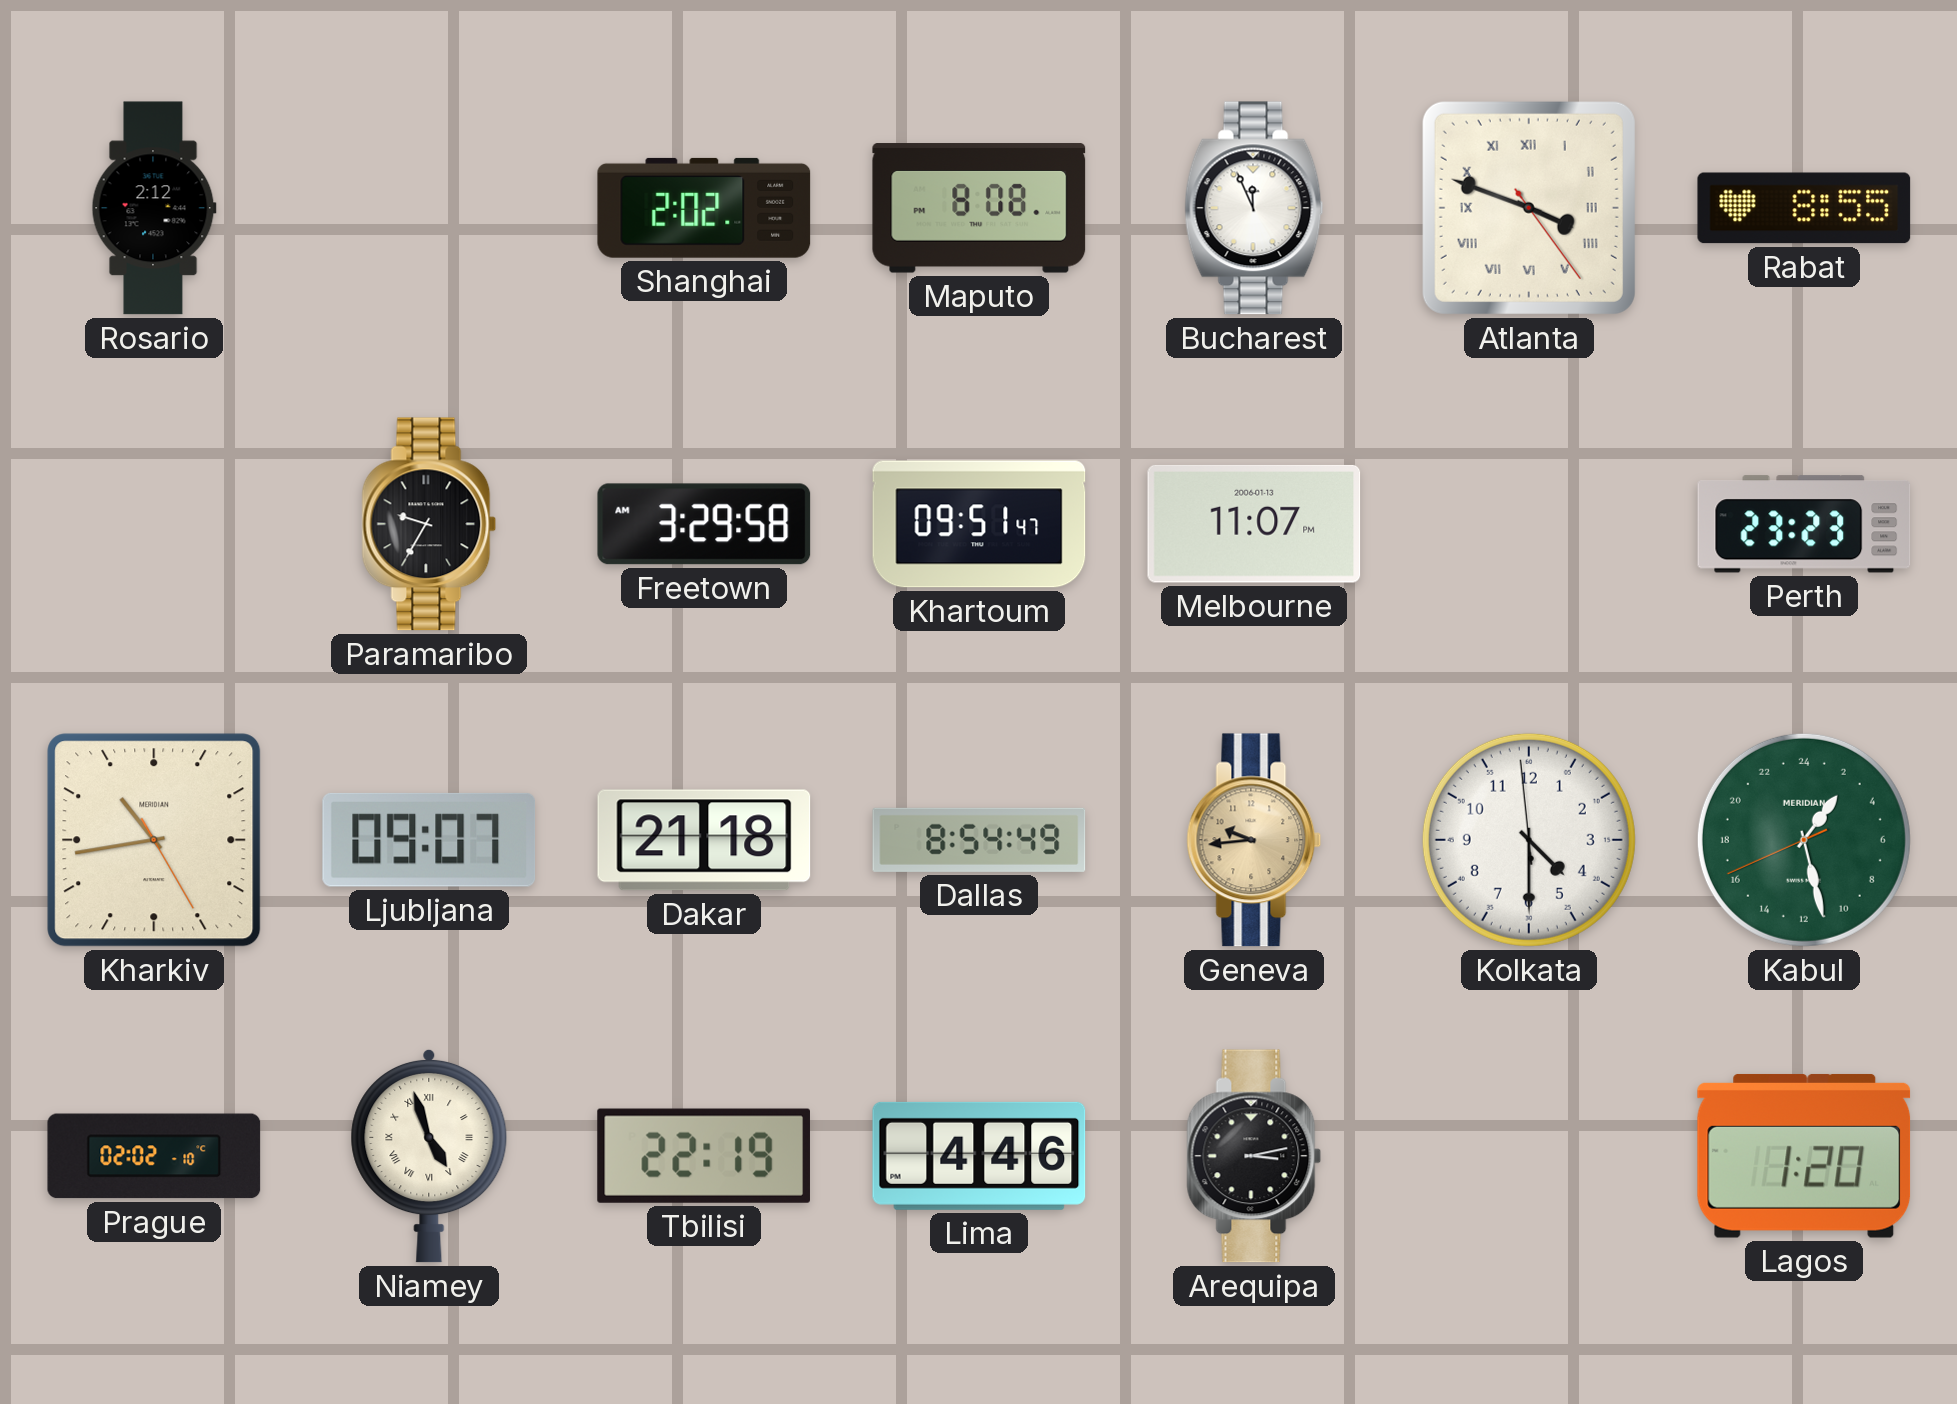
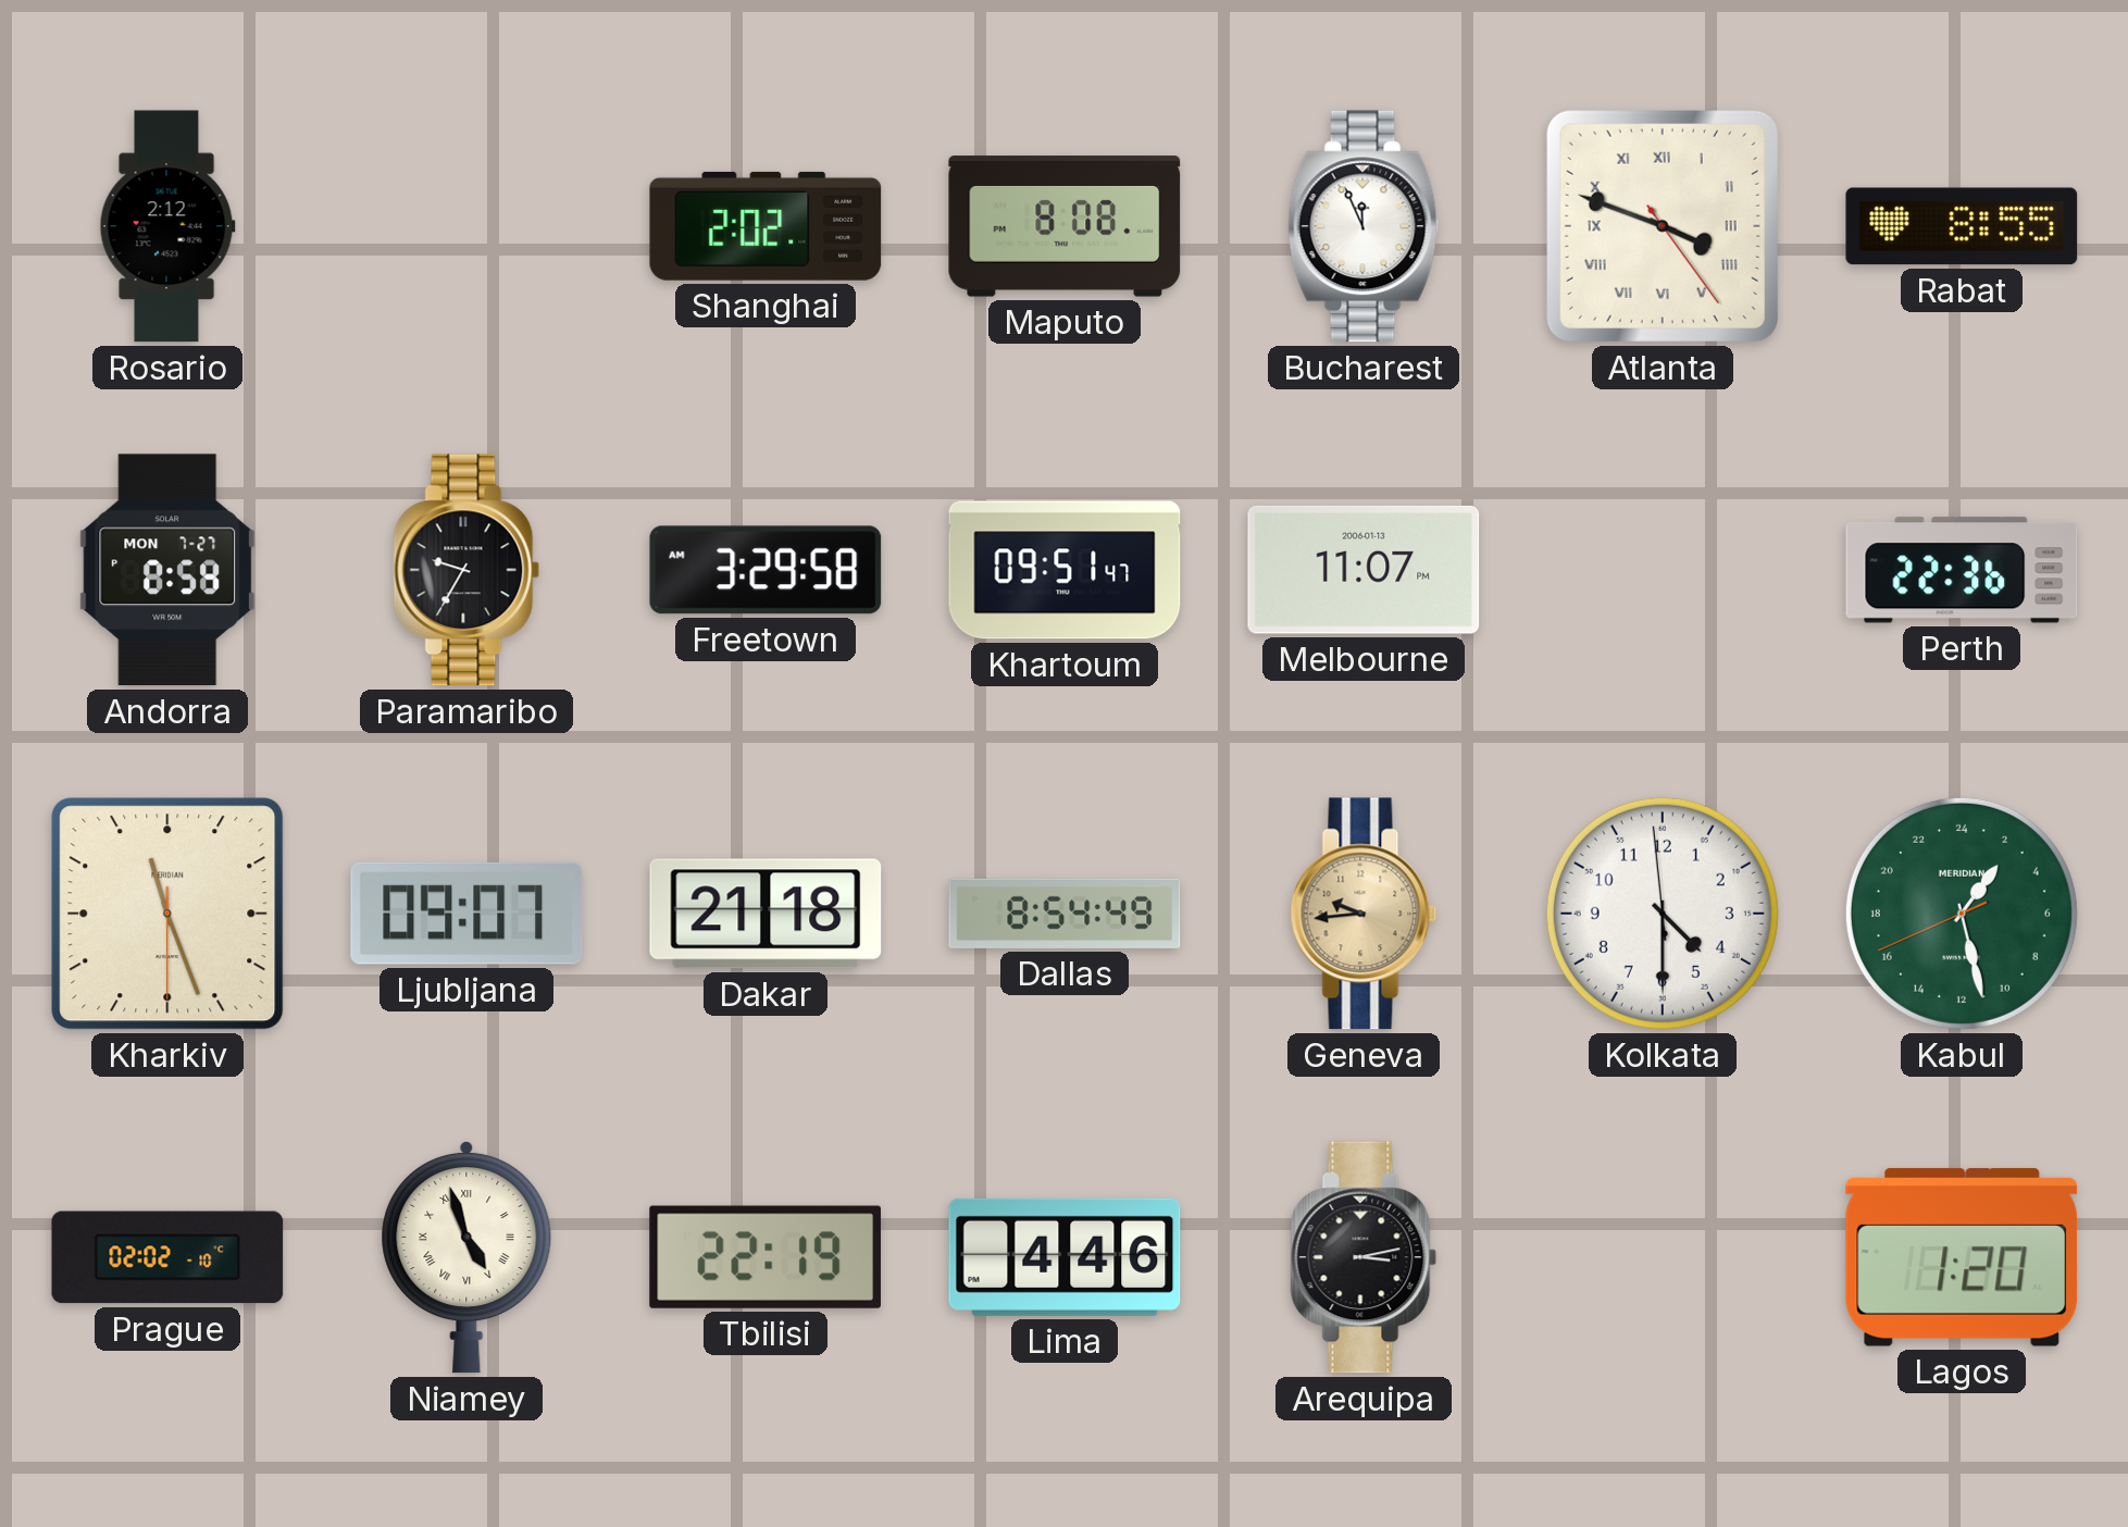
Andorra: none -> 8:58 (167, 570)
Perth: 23:23 -> 22:36 (1962, 570)
Kharkiv: 10:43 -> 11:26 (167, 914)
